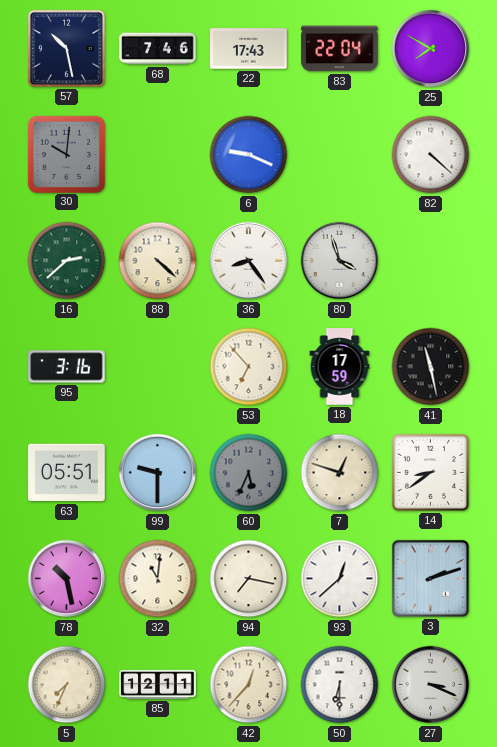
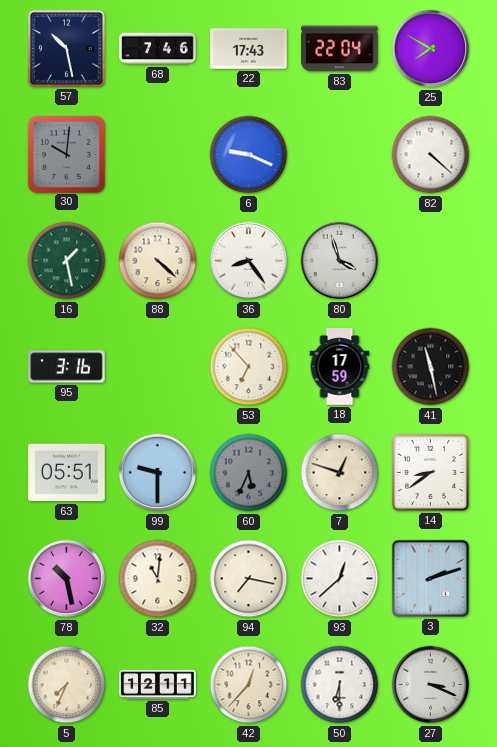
16: 2:38 -> 1:28 (67, 261)
